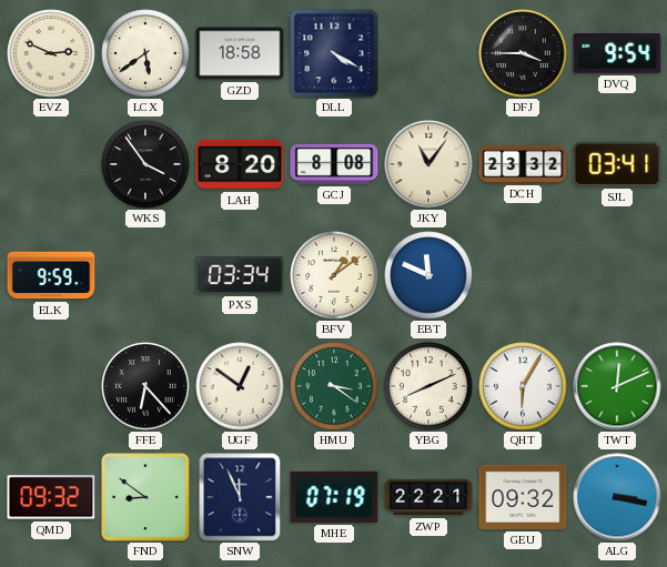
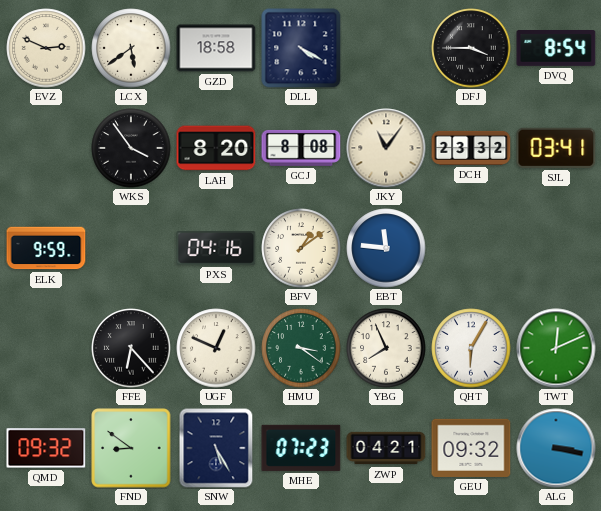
DVQ: 9:54 -> 8:54 (556, 49)
PXS: 03:34 -> 04:16 (216, 249)
EBT: 11:49 -> 11:46 (386, 248)
UGF: 12:51 -> 12:49 (216, 348)
YBG: 8:11 -> 7:56 (386, 348)
SNW: 11:56 -> 5:25 (216, 448)
MHE: 07:19 -> 07:23 (301, 448)
ZWP: 22:21 -> 04:21 (386, 448)
